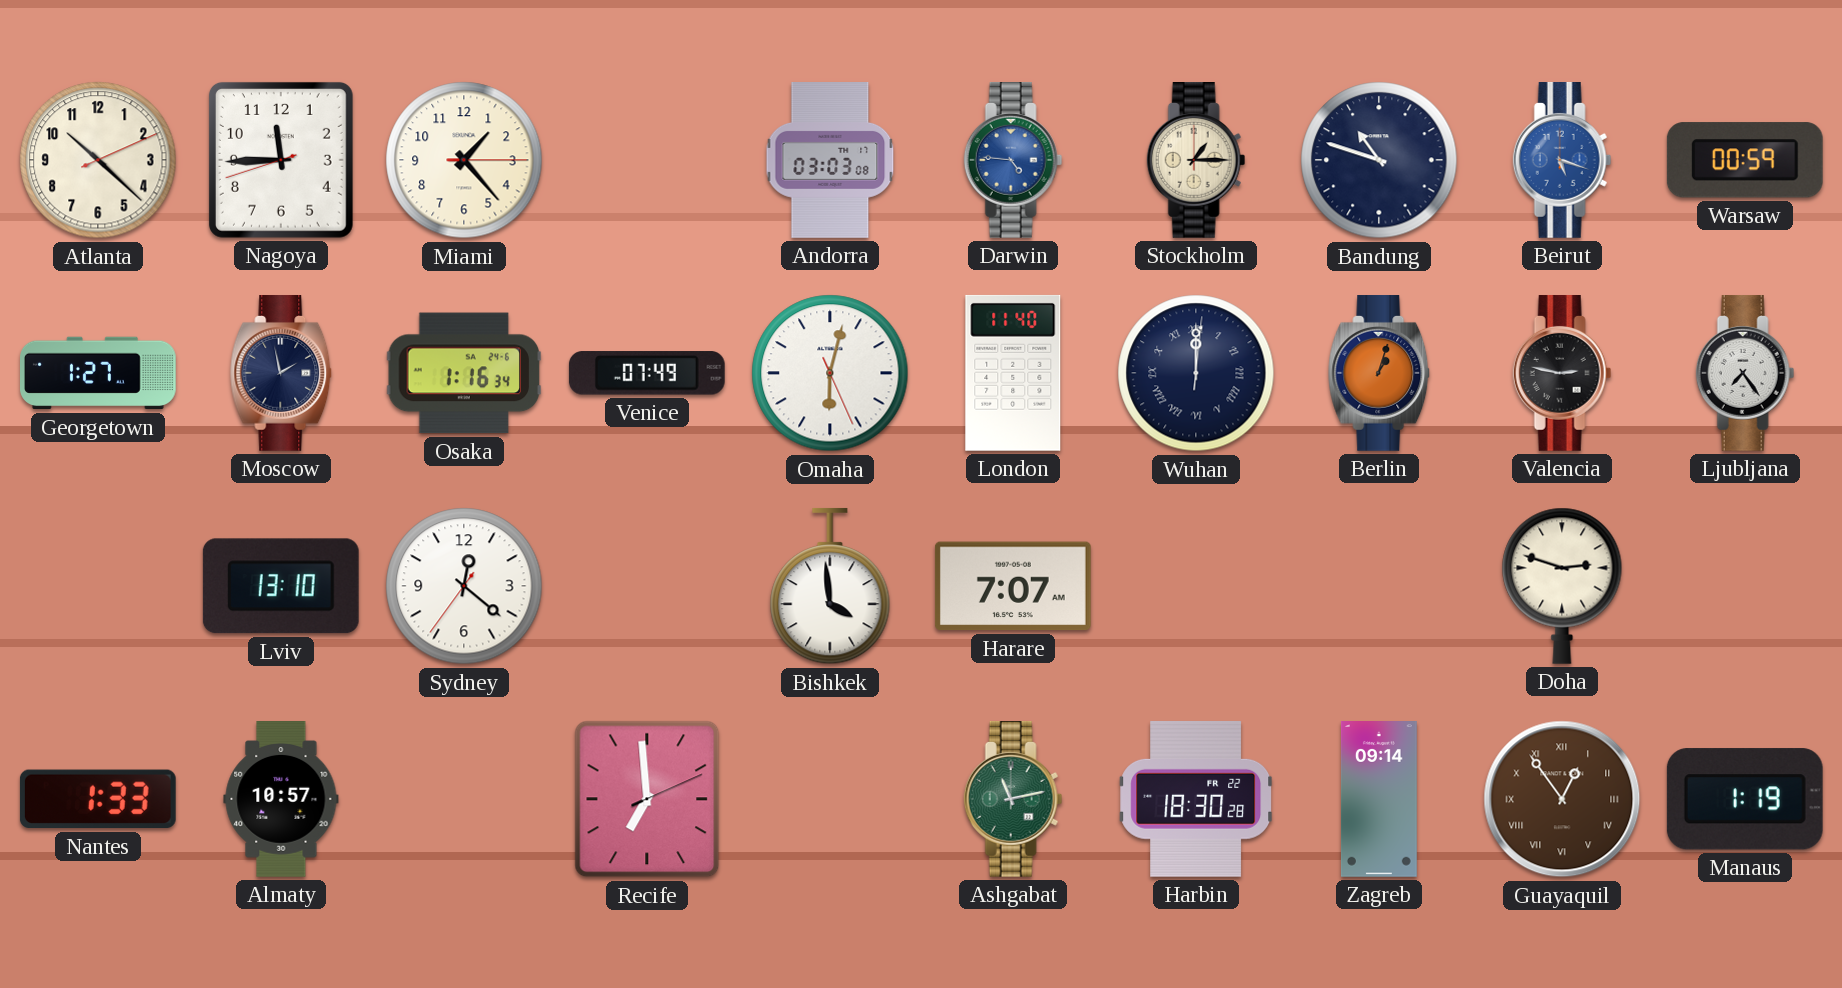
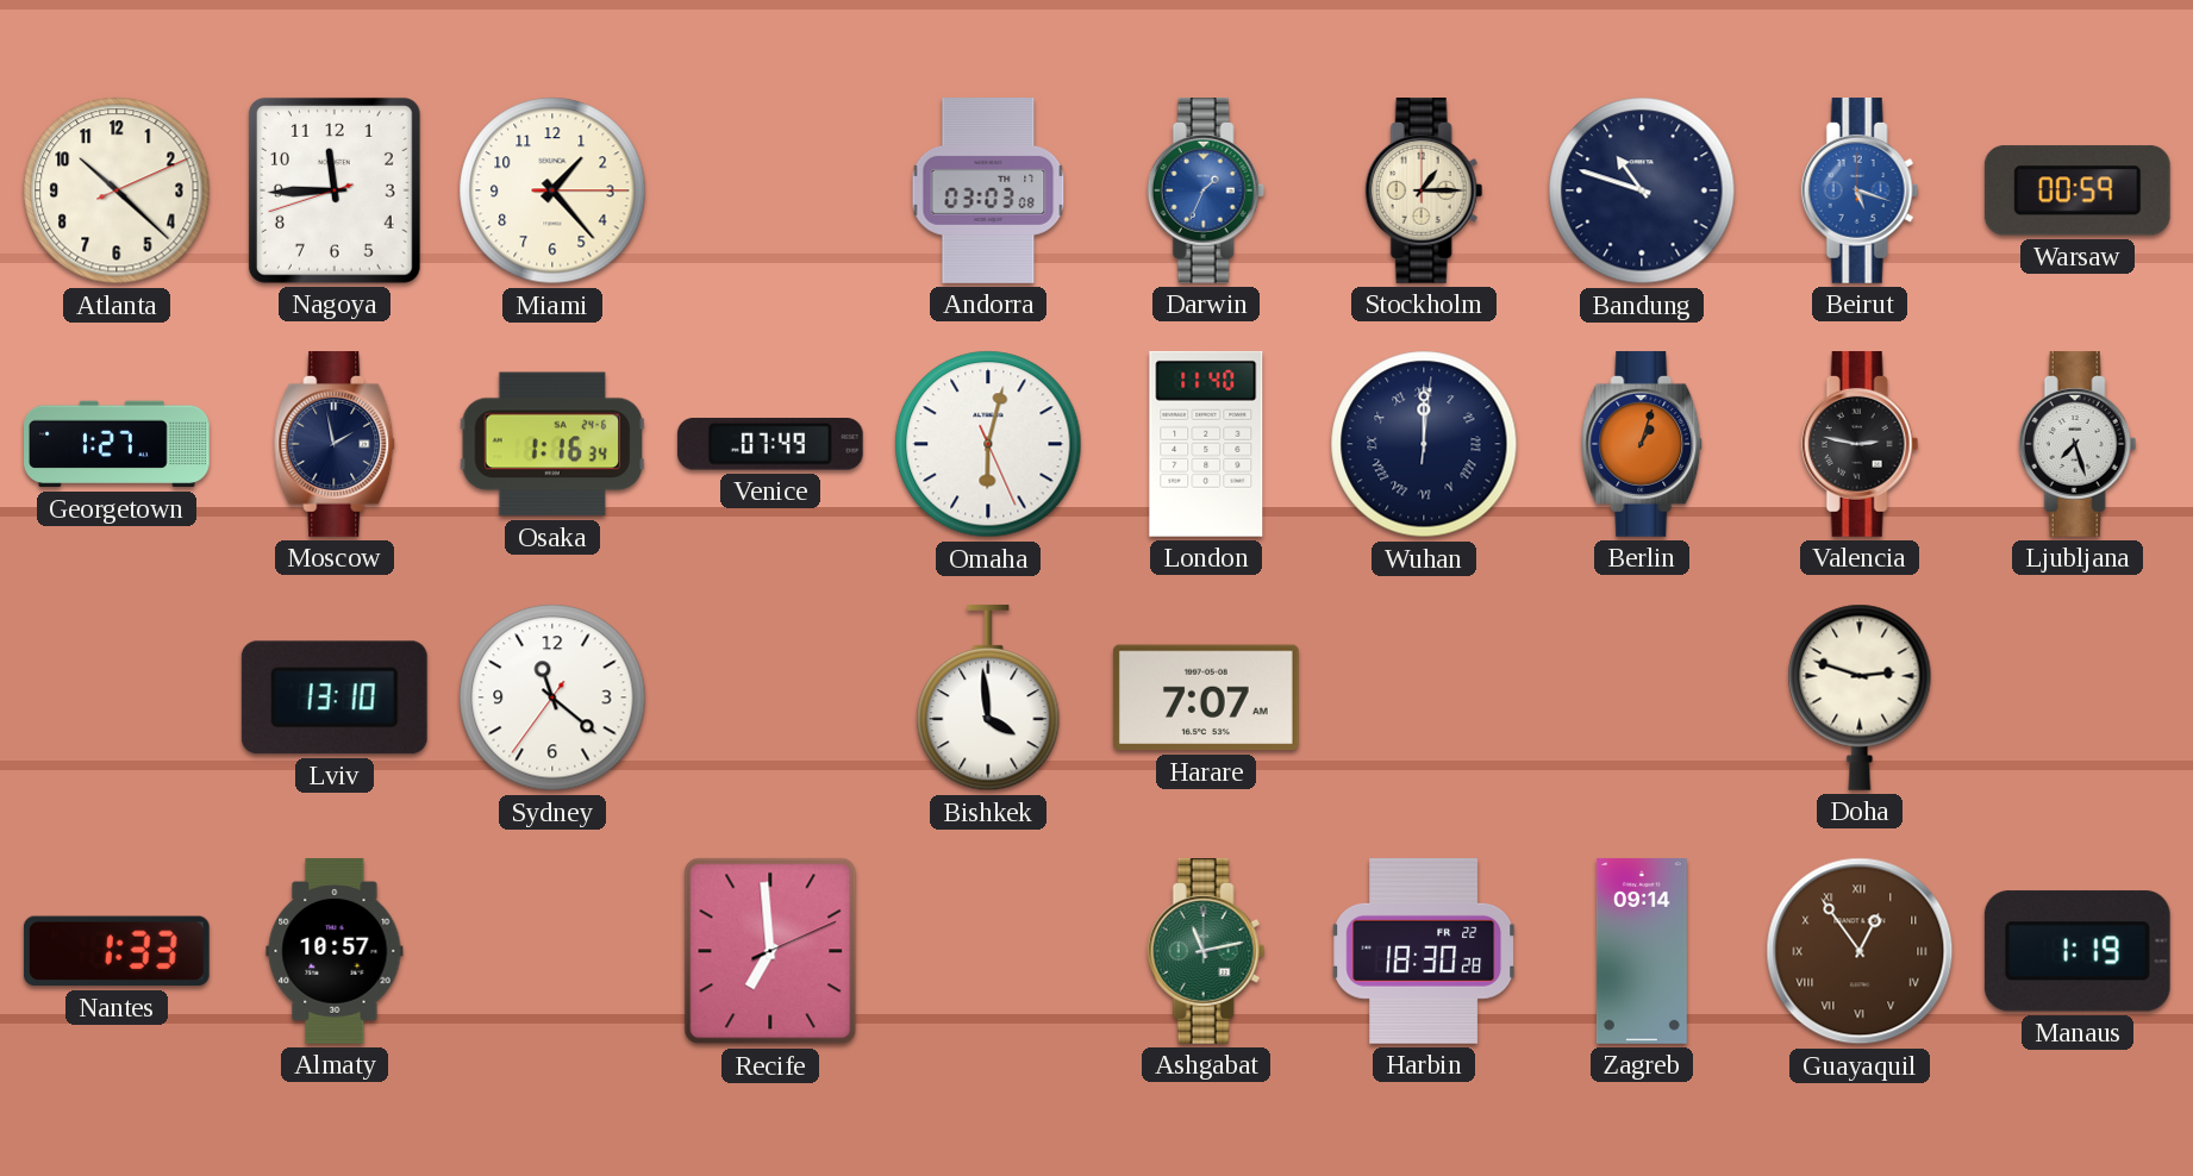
Darwin: 4:46 -> 1:34 (1206, 192)
Ljubljana: 7:24 -> 7:27 (2078, 445)
Sydney: 12:21 -> 11:21 (552, 698)
